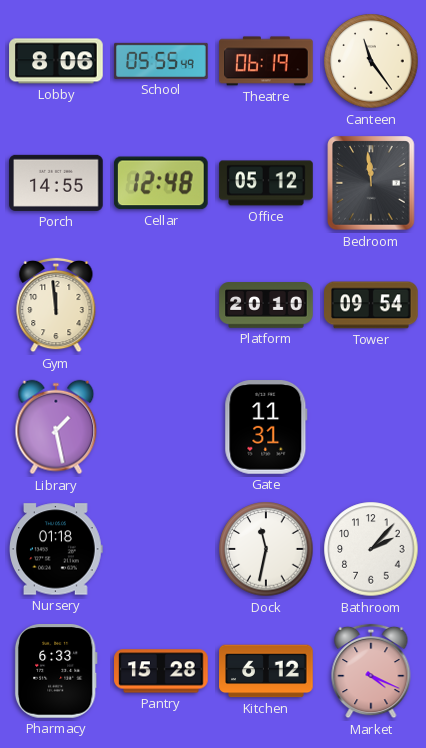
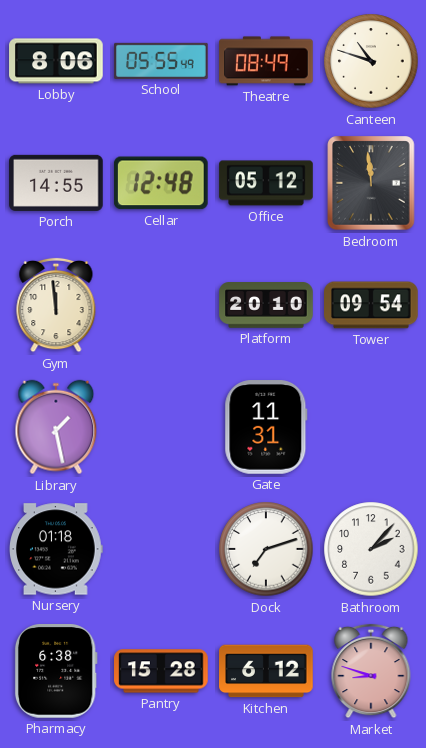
Theatre: 06:19 -> 08:49 (266, 61)
Canteen: 11:24 -> 10:48 (371, 61)
Dock: 11:32 -> 7:12 (266, 549)
Pharmacy: 6:33 -> 6:38 (56, 672)
Market: 4:19 -> 8:48 (371, 671)
